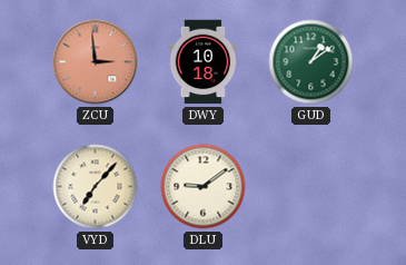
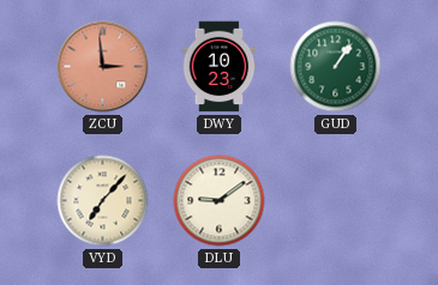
DWY: 10:18 -> 10:23 (220, 67)
GUD: 1:09 -> 1:06 (336, 67)
